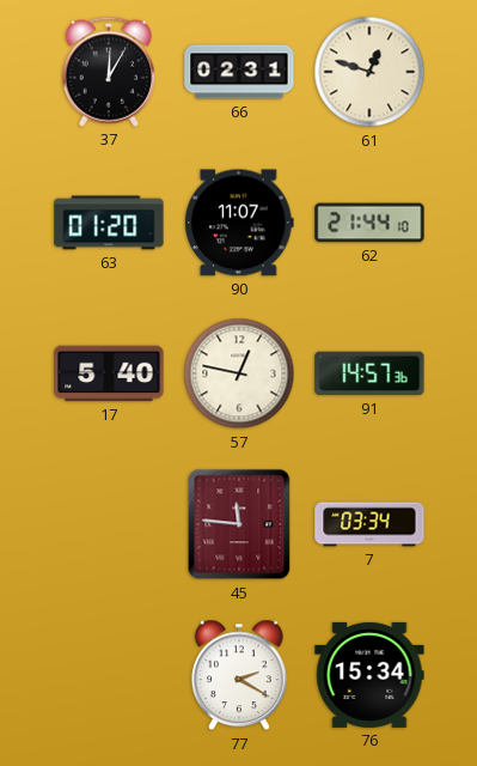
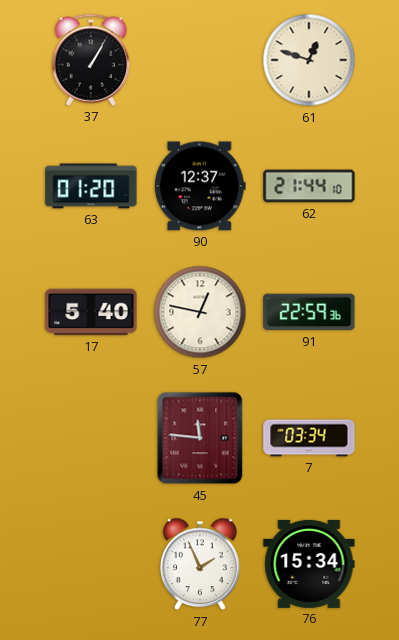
37: 12:05 -> 1:05 (91, 60)
66: 02:31 -> none (239, 72)
90: 11:07 -> 12:37 (200, 186)
91: 14:57 -> 22:59 (309, 312)
77: 2:20 -> 1:56 (201, 564)
